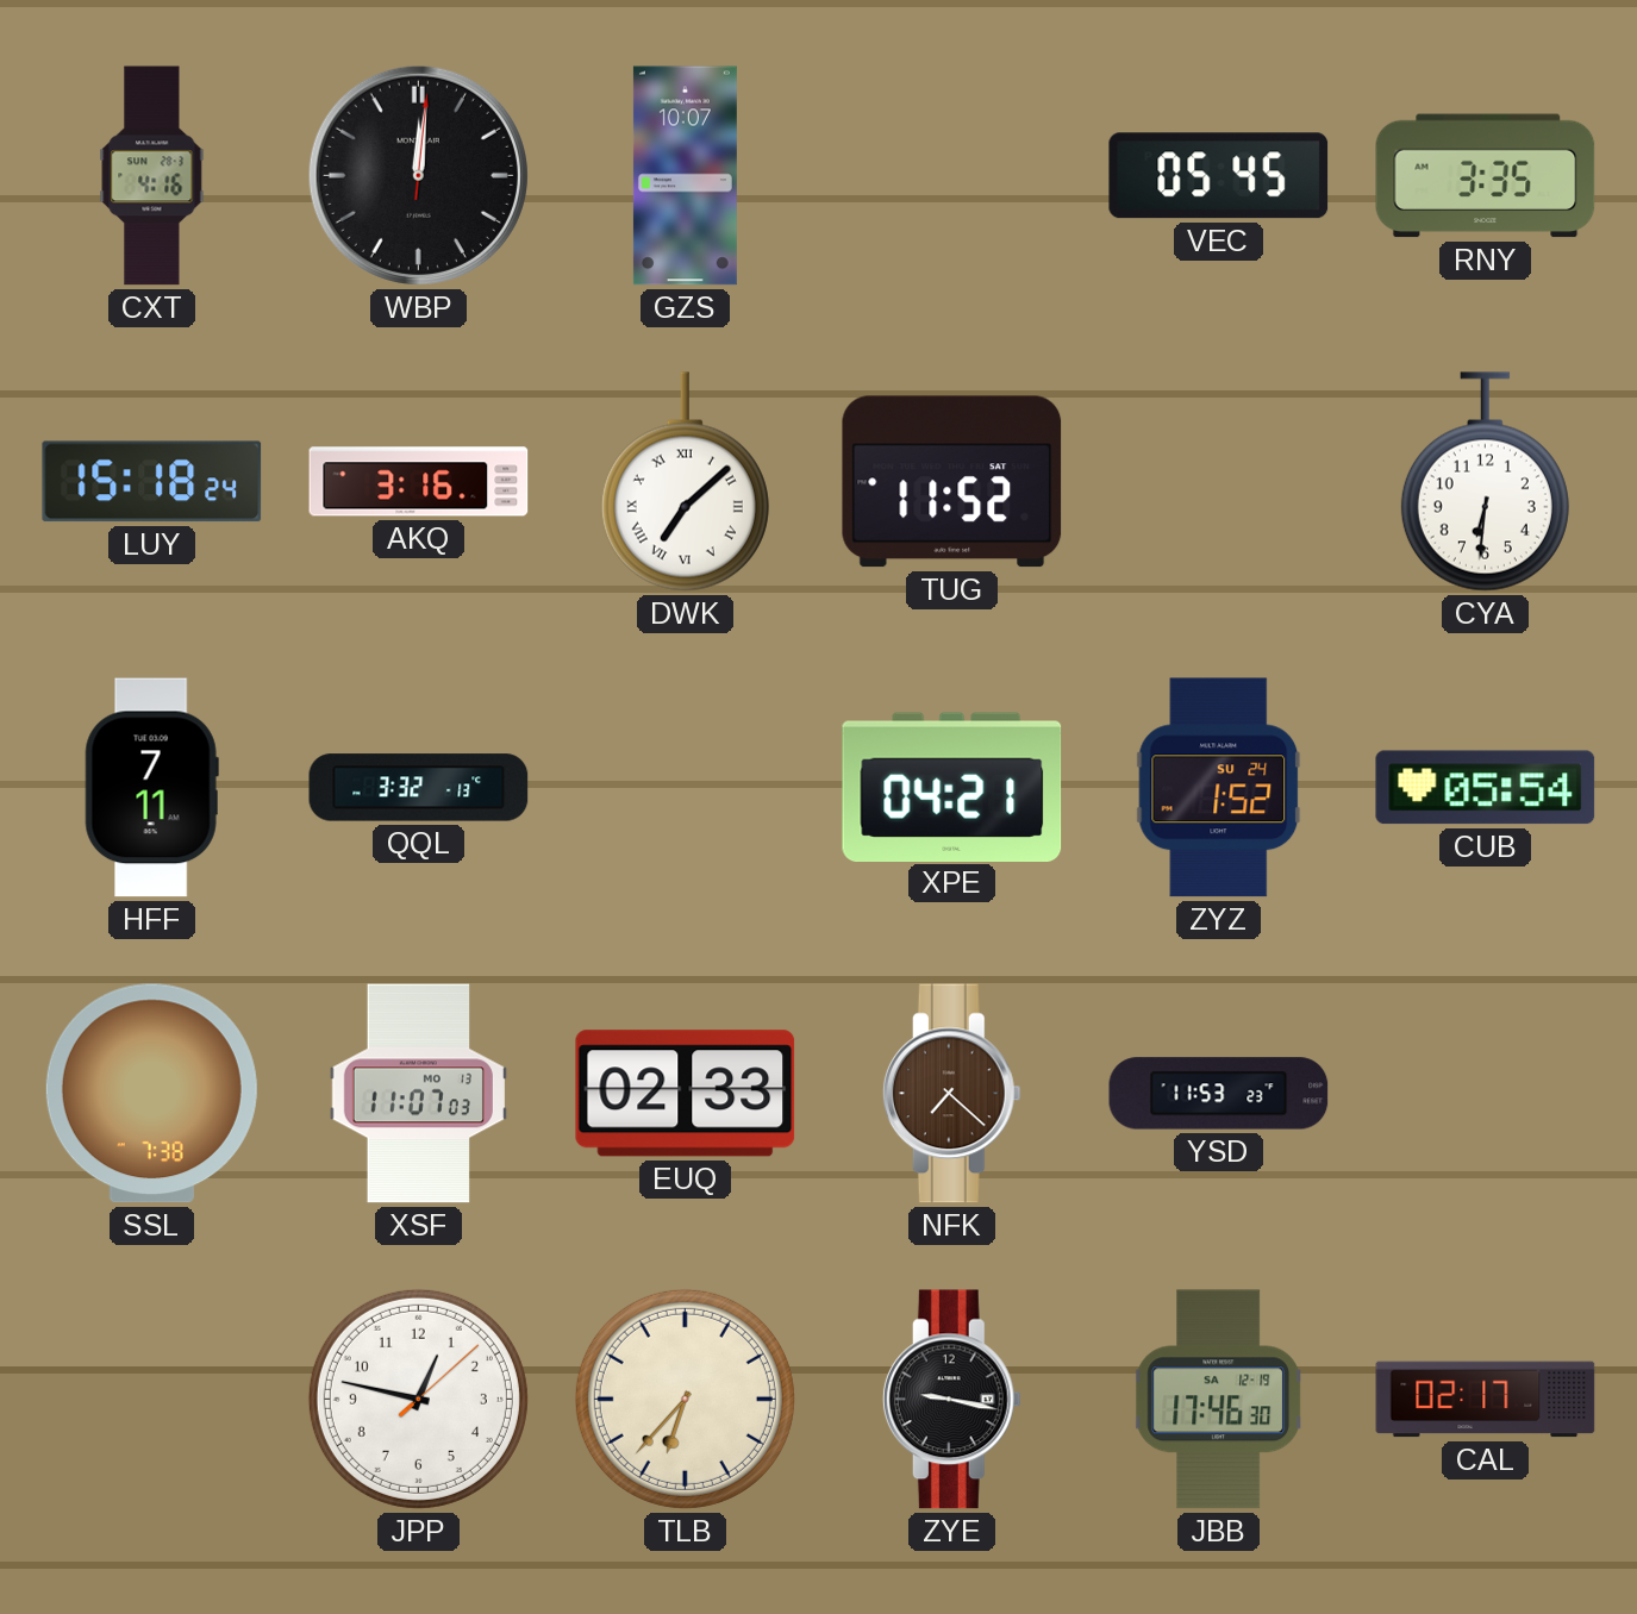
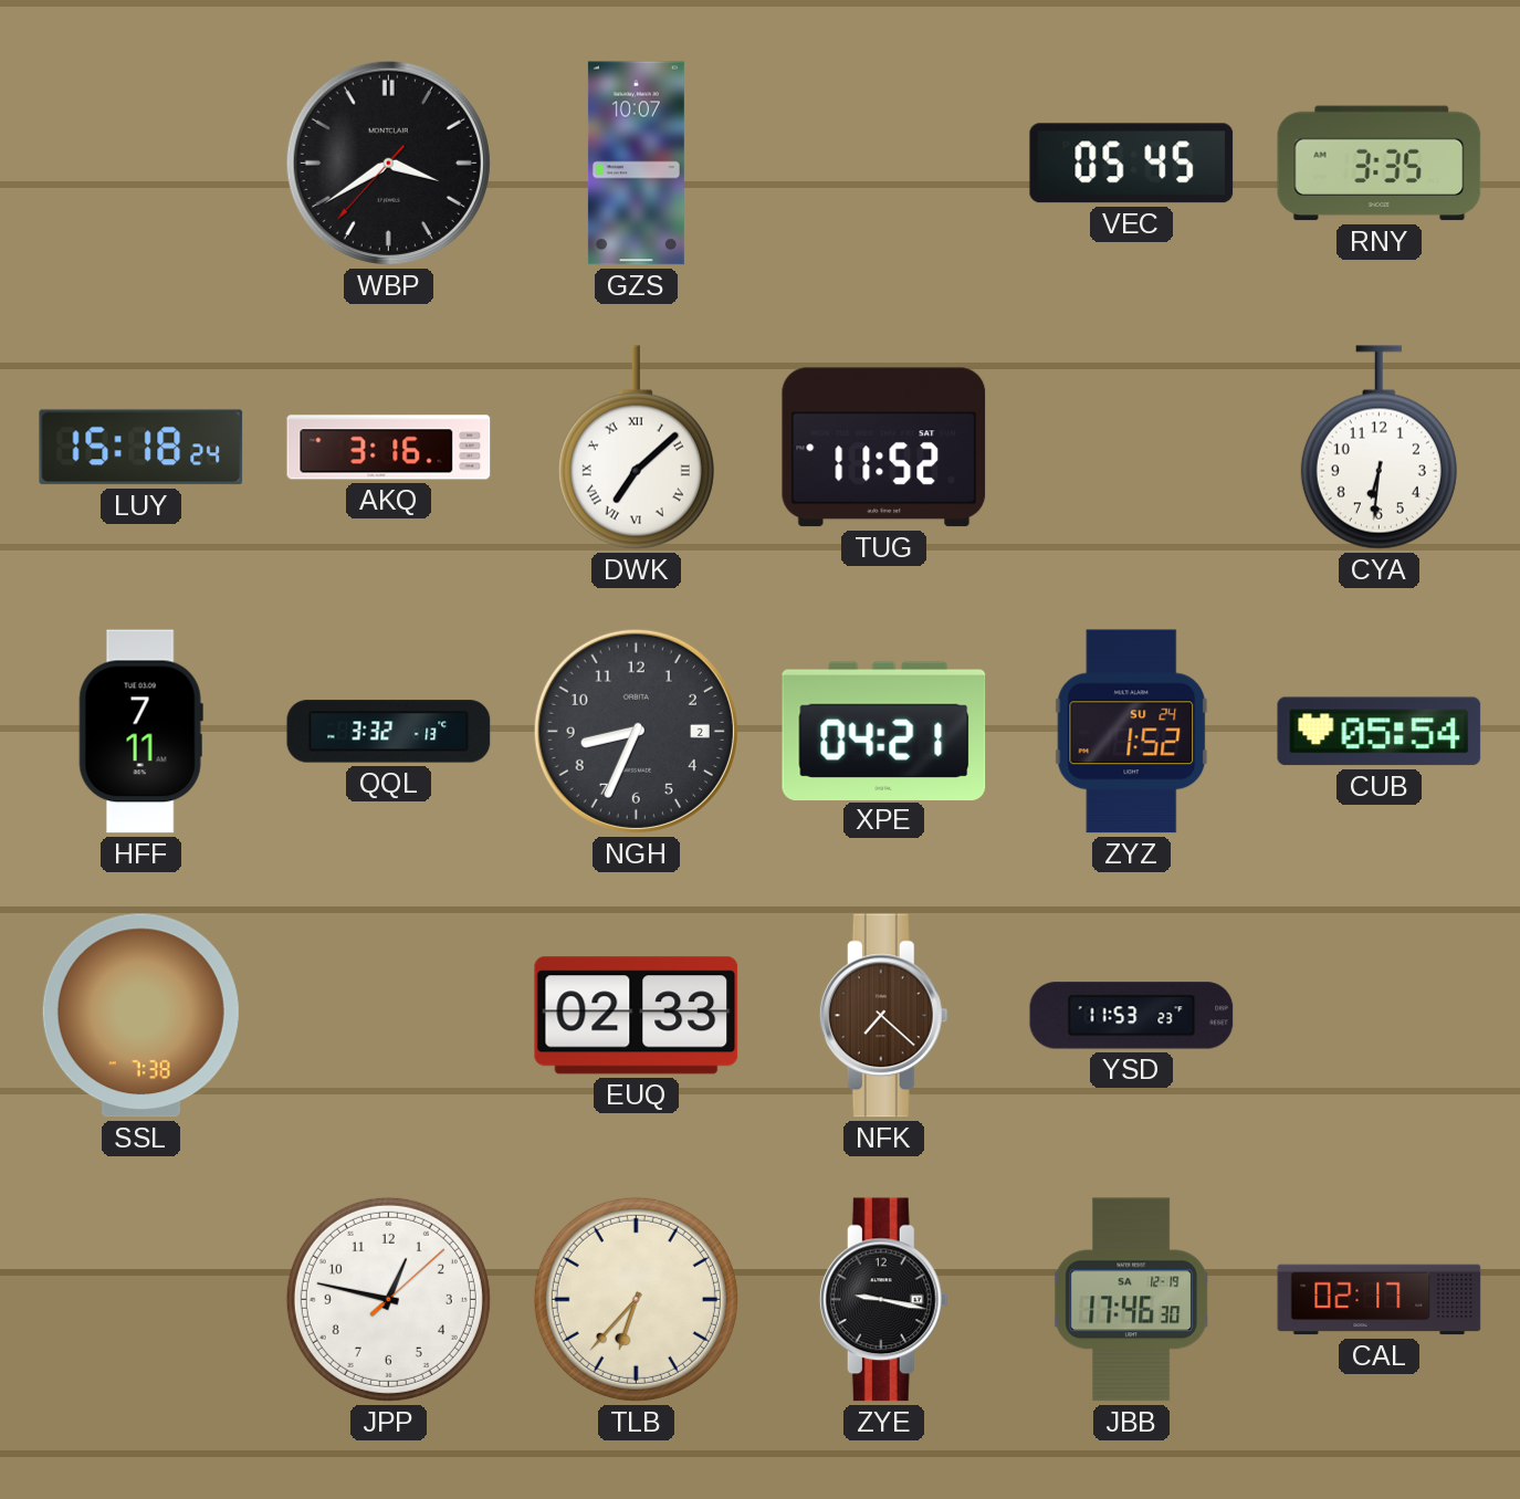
CXT: 4:16 -> none (152, 176)
WBP: 12:01 -> 3:39 (388, 163)
NGH: none -> 8:34 (636, 731)
XSF: 11:07 -> none (418, 1094)
